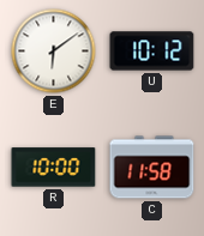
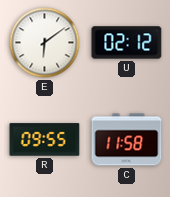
U: 10:12 -> 02:12 (127, 43)
R: 10:00 -> 09:55 (45, 140)
